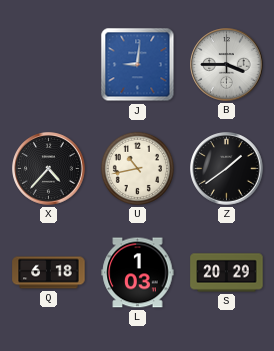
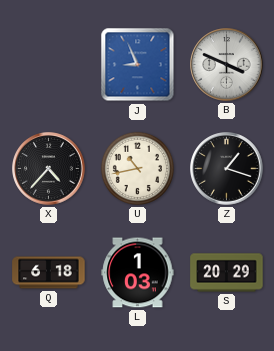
J: 9:01 -> 8:56 (138, 65)
B: 3:45 -> 3:49 (227, 65)
Z: 1:39 -> 1:18 (227, 169)
